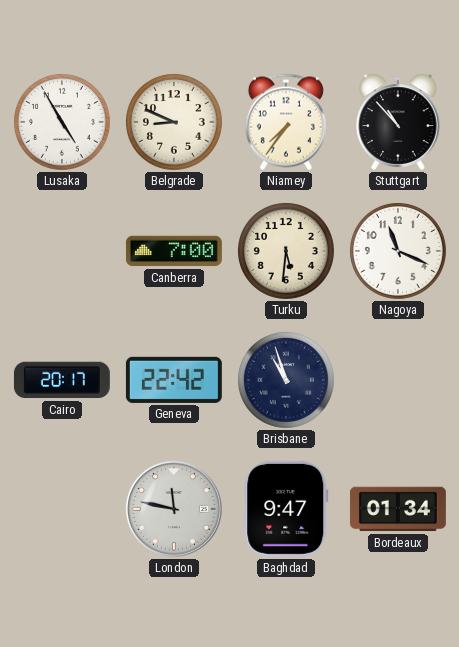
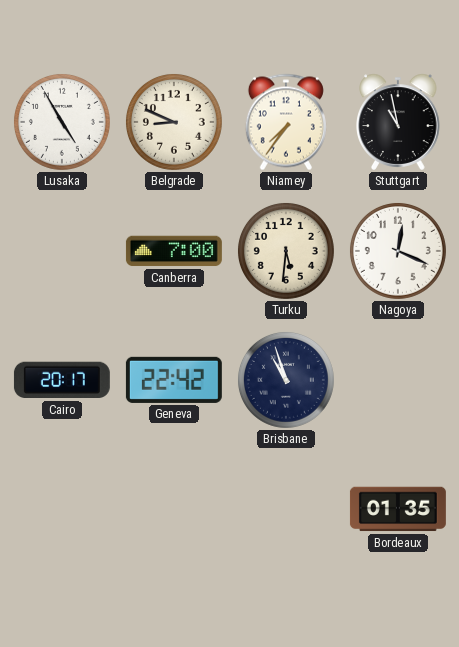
Stuttgart: 10:53 -> 10:58 (398, 122)
Nagoya: 11:19 -> 12:19 (398, 251)
London: 11:47 -> none (174, 509)
Baghdad: 9:47 -> none (286, 509)
Bordeaux: 01:34 -> 01:35 (398, 509)
